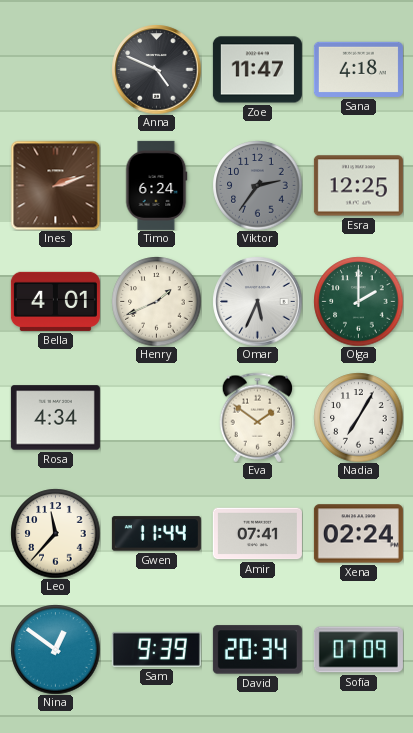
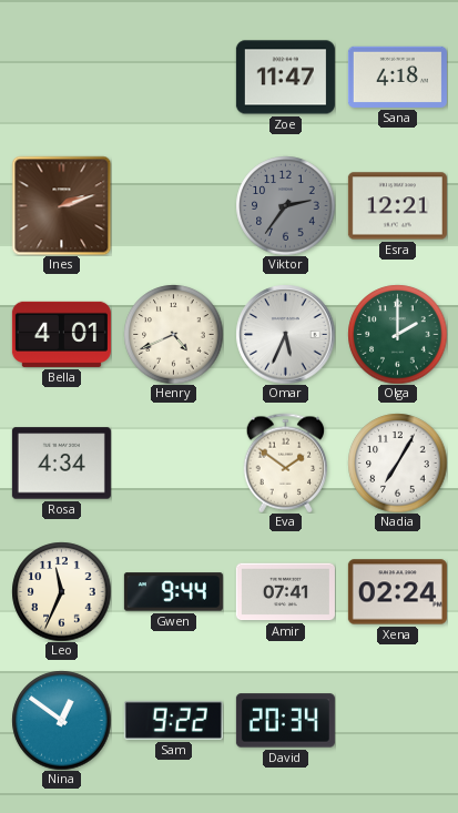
Anna: 4:49 -> none (156, 69)
Timo: 6:24 -> none (156, 185)
Esra: 12:25 -> 12:21 (397, 206)
Henry: 1:41 -> 4:41 (173, 334)
Leo: 11:37 -> 11:34 (61, 591)
Gwen: 11:44 -> 9:44 (173, 592)
Sam: 9:39 -> 9:22 (173, 720)
Sofia: 07:09 -> none (358, 650)
